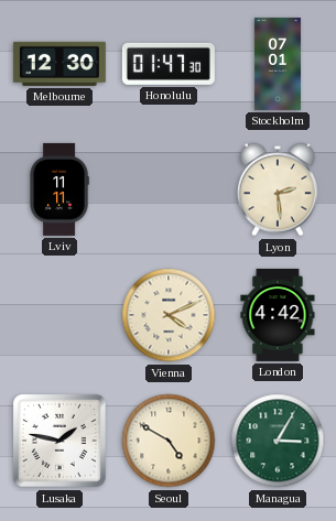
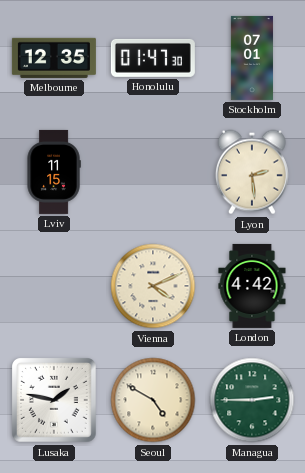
Melbourne: 12:30 -> 12:35 (54, 58)
Lviv: 11:11 -> 11:15 (54, 172)
Managua: 3:05 -> 2:45 (252, 400)
